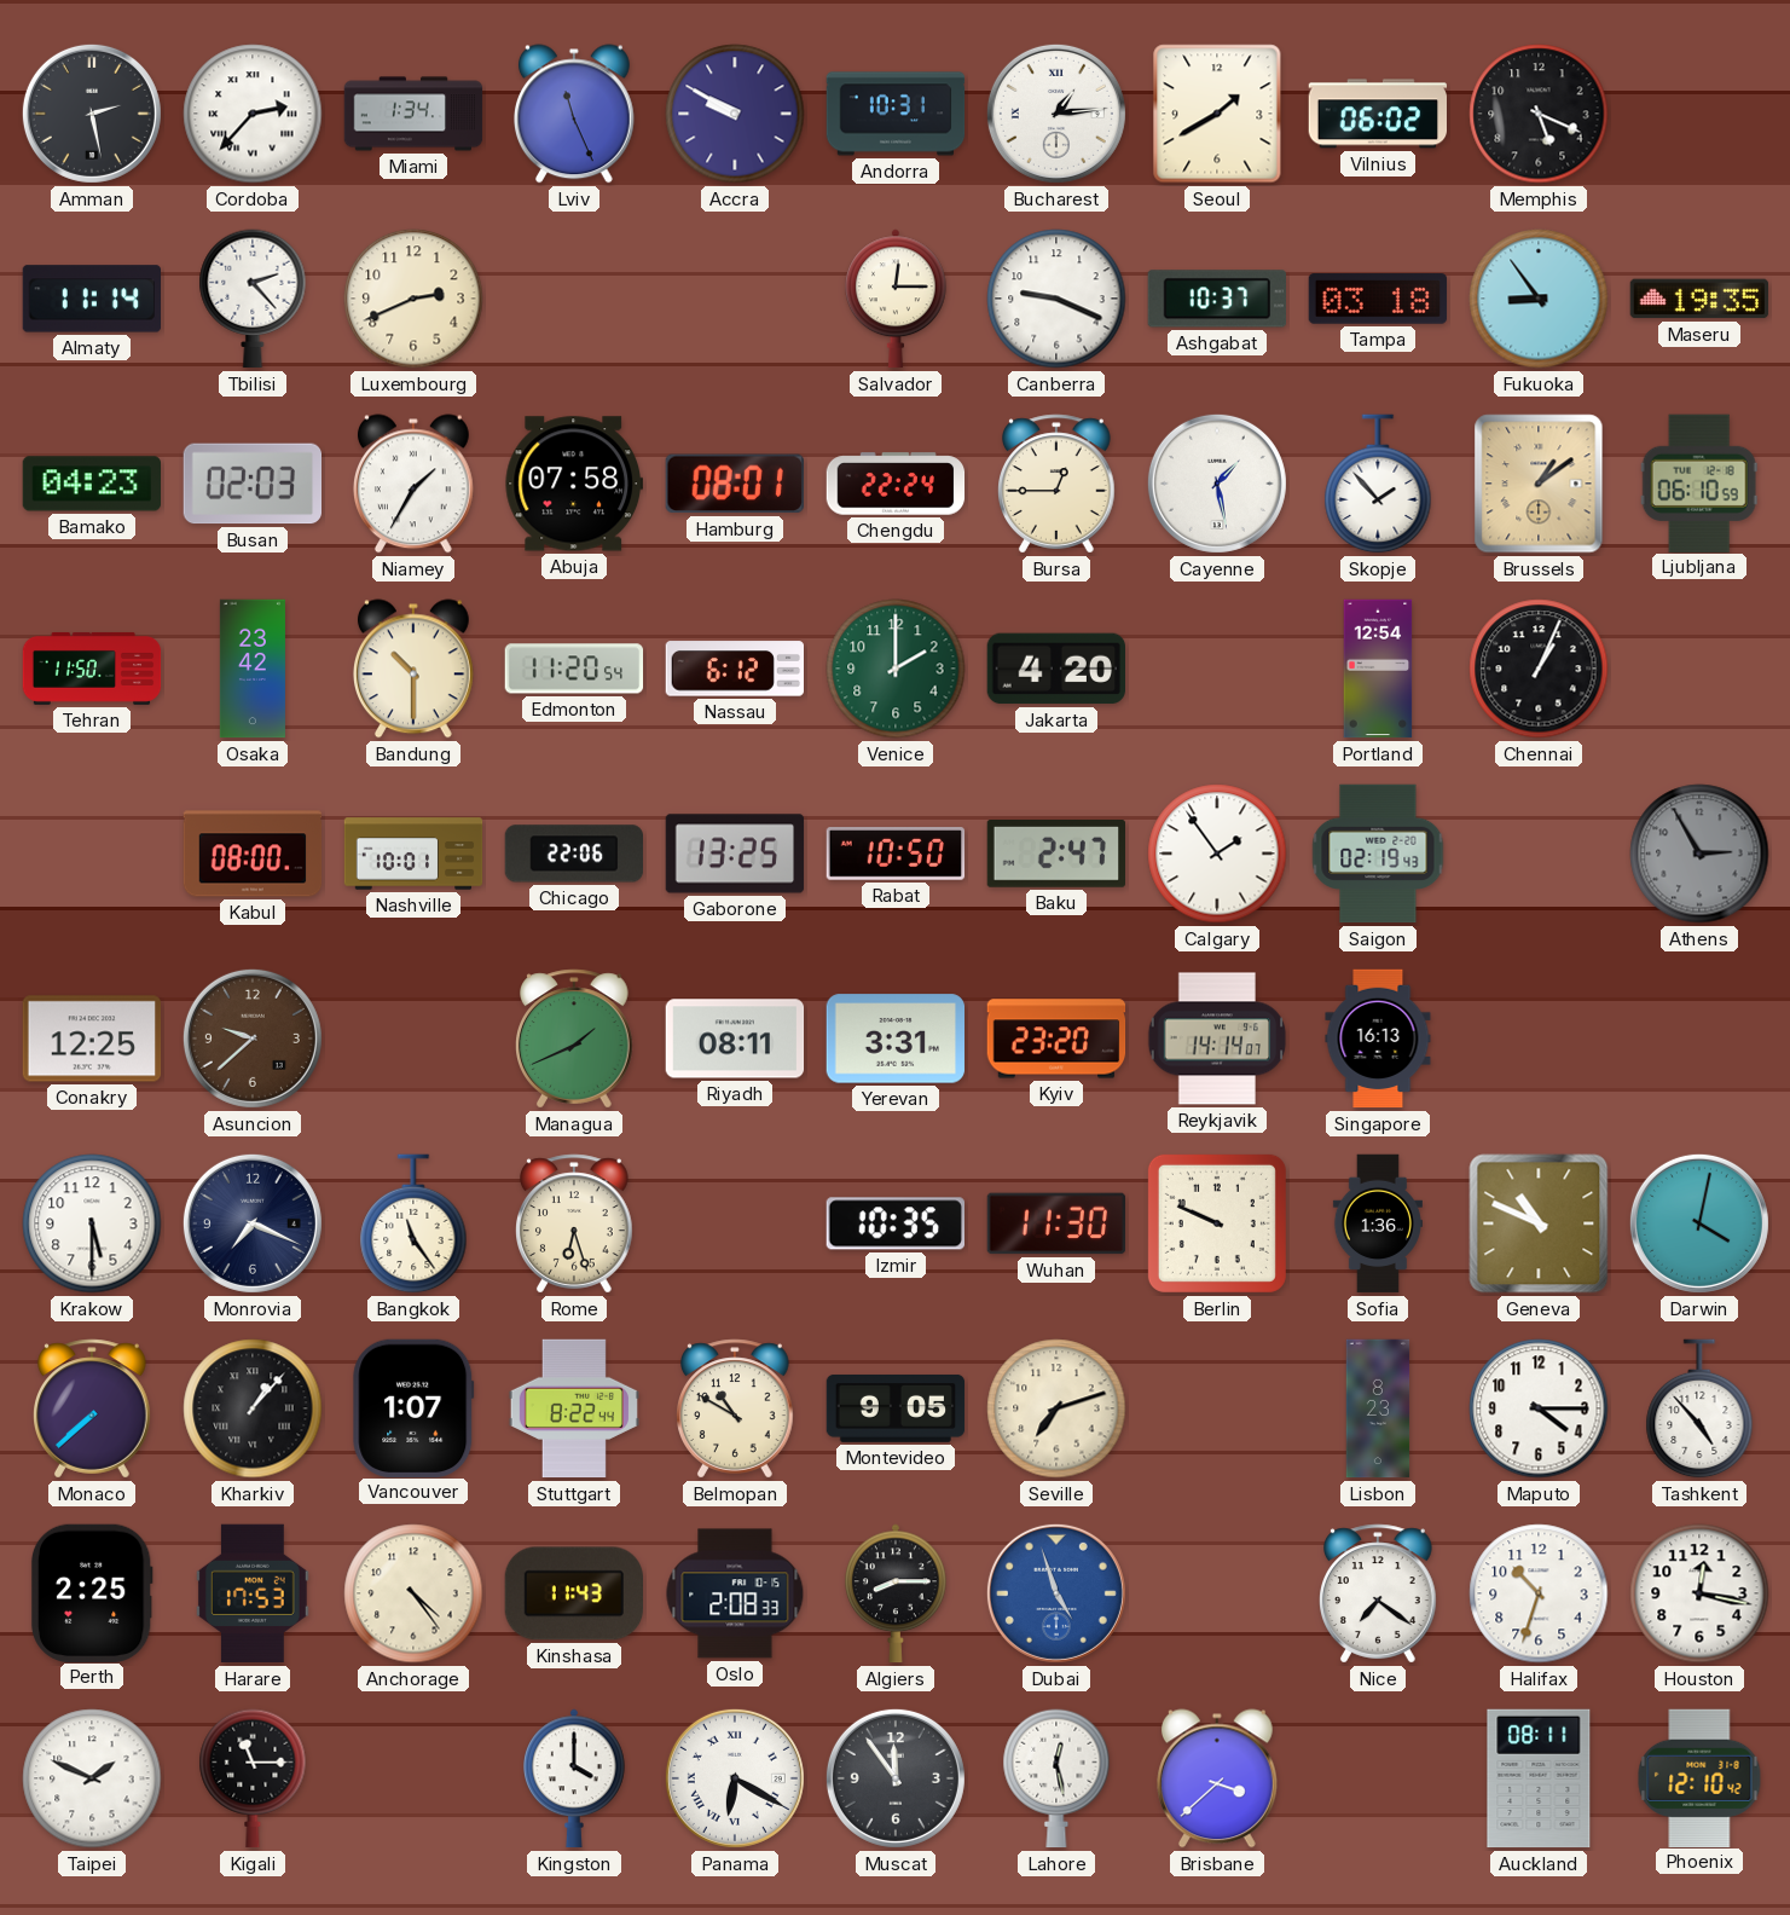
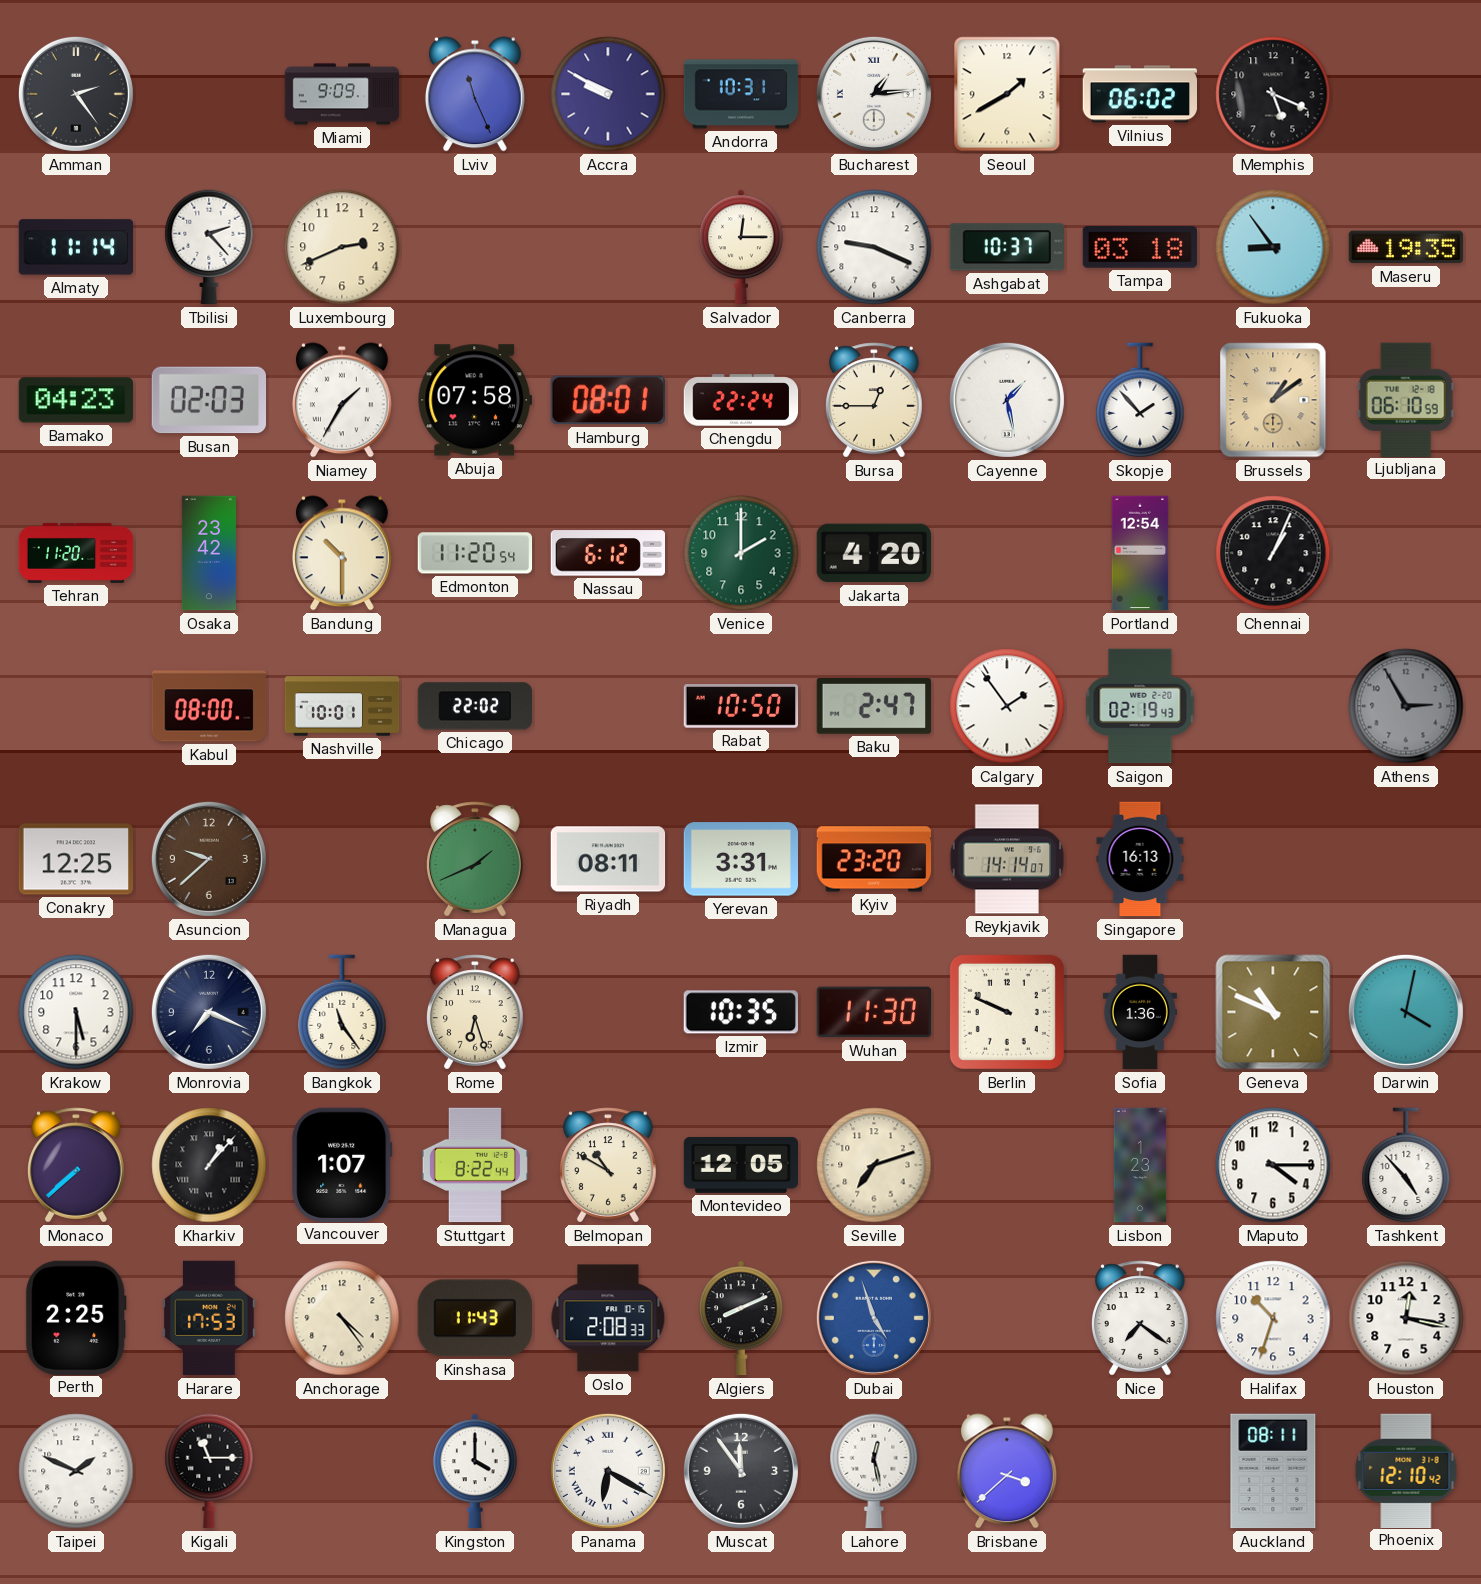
Amman: 2:28 -> 2:24 (76, 94)
Cordoba: 2:37 -> none (253, 114)
Miami: 1:34 -> 9:09 (342, 94)
Tehran: 11:50 -> 11:20 (76, 553)
Chicago: 22:06 -> 22:02 (474, 706)
Gaborone: 13:25 -> none (735, 854)
Montevideo: 9:05 -> 12:05 (741, 1165)
Lisbon: 8:23 -> 1:23 (1140, 1165)
Algiers: 8:15 -> 8:11 (742, 1318)
